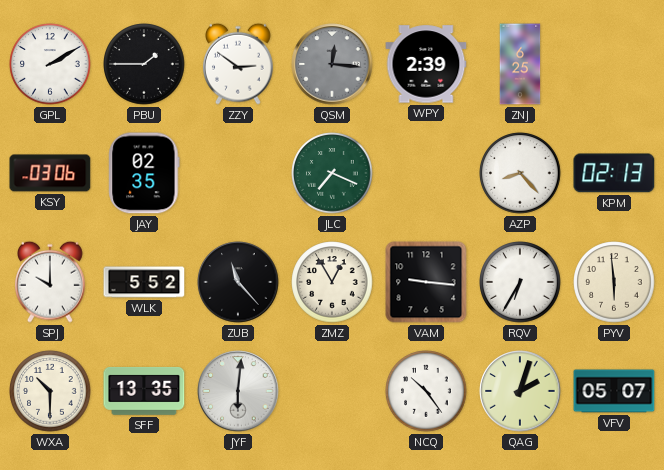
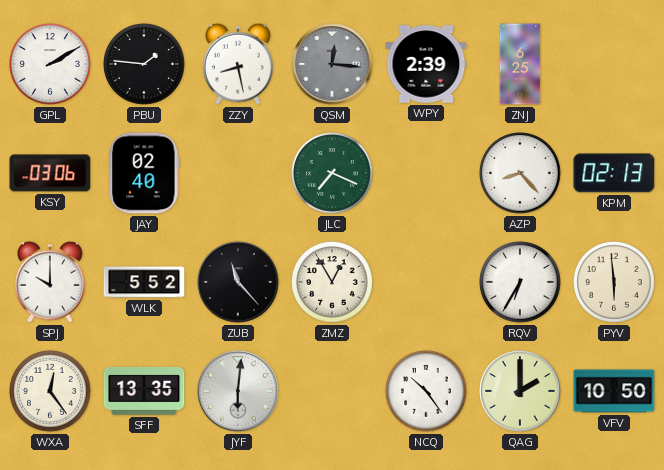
PBU: 1:45 -> 1:46 (144, 64)
ZZY: 2:51 -> 8:28 (239, 64)
JAY: 02:35 -> 02:40 (144, 173)
VAM: 9:16 -> none (426, 282)
WXA: 10:30 -> 12:24 (50, 391)
QAG: 2:03 -> 2:00 (520, 391)
VFV: 05:07 -> 10:50 (614, 391)
